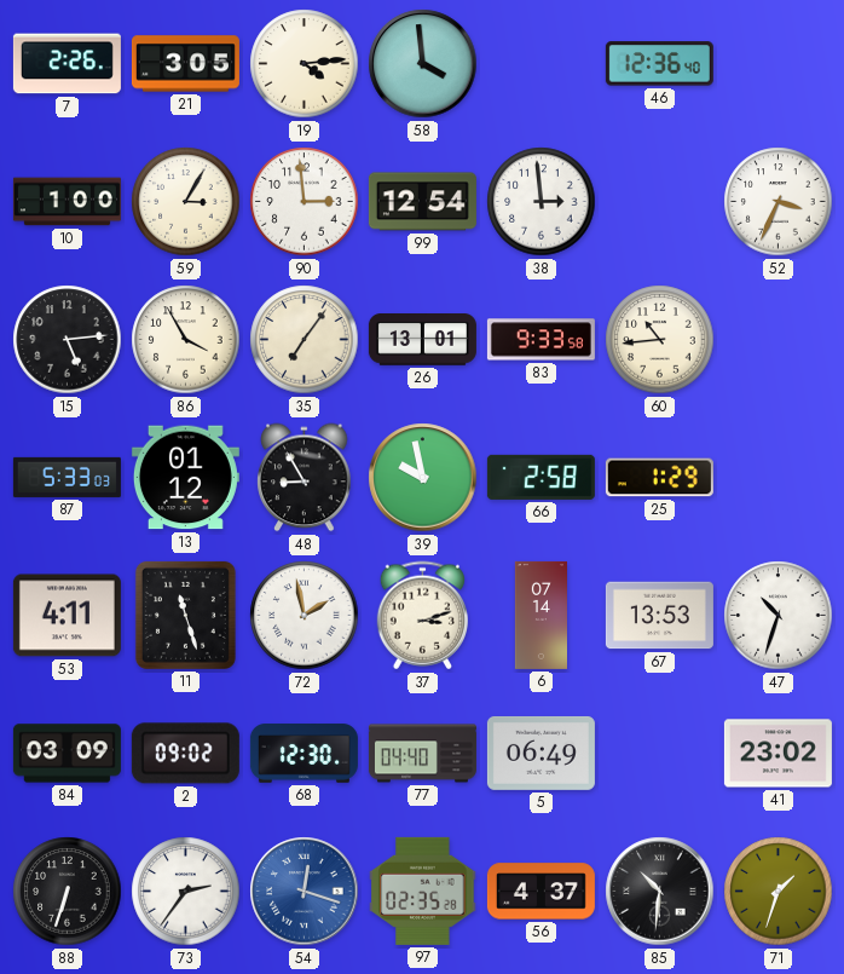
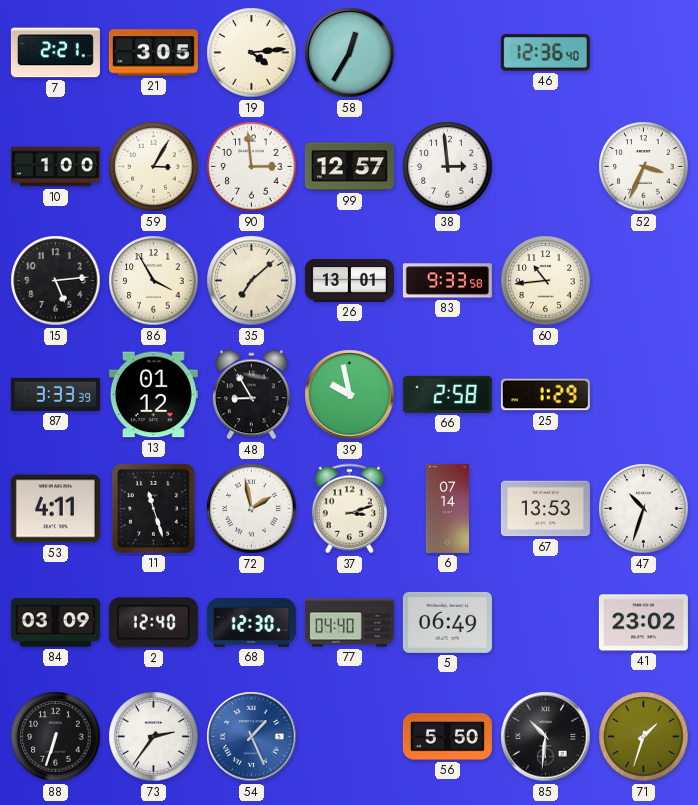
7: 2:26 -> 2:21 (55, 53)
58: 3:59 -> 12:35 (350, 53)
99: 12:54 -> 12:57 (349, 167)
35: 7:06 -> 7:08 (252, 281)
87: 5:33 -> 3:33 (55, 394)
2: 09:02 -> 12:40 (153, 623)
54: 12:18 -> 1:26 (252, 737)
97: 02:35 -> none (423, 891)
56: 4:37 -> 5:50 (447, 737)
